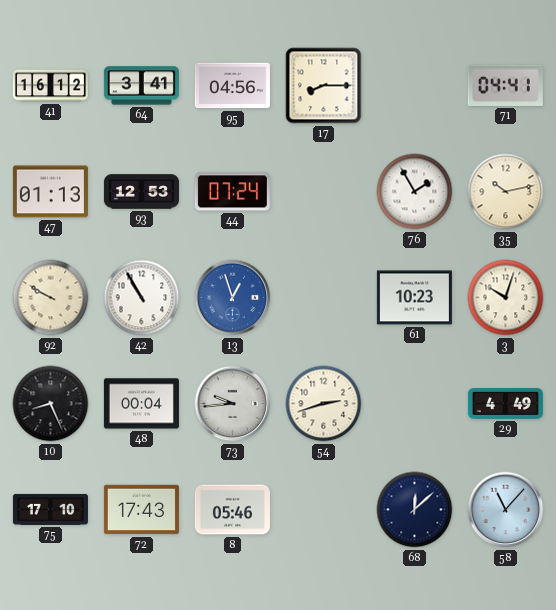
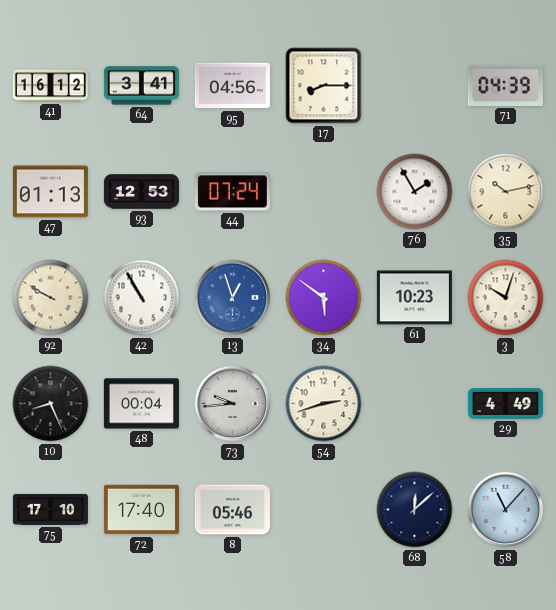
71: 04:41 -> 04:39 (505, 85)
34: none -> 5:51 (324, 298)
72: 17:43 -> 17:40 (141, 510)
